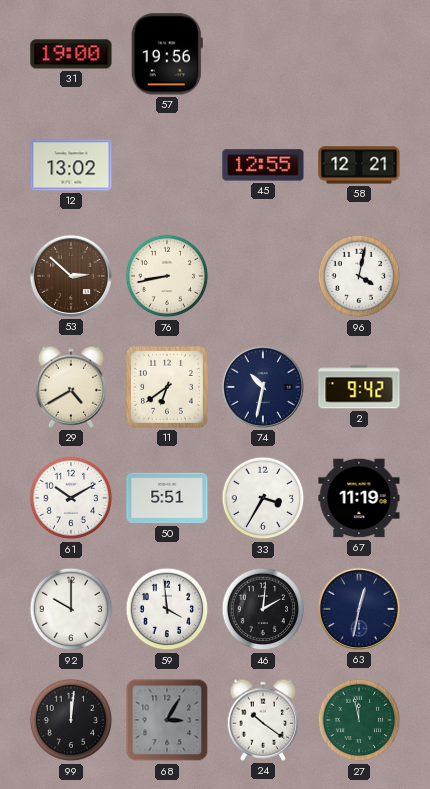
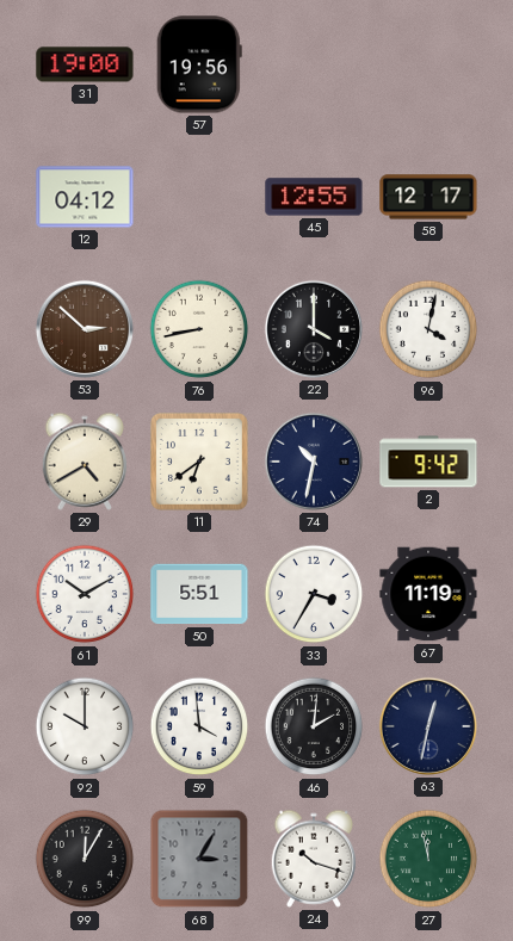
12: 13:02 -> 04:12 (85, 197)
58: 12:21 -> 12:17 (428, 197)
22: none -> 4:00 (314, 329)
99: 12:01 -> 12:05 (85, 859)
24: 10:21 -> 10:18 (314, 859)
